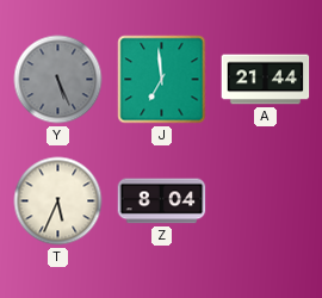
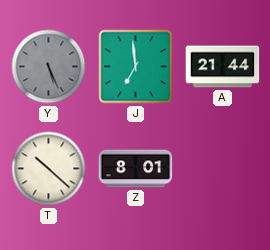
T: 5:34 -> 10:22 (49, 169)
Z: 8:04 -> 8:01 (136, 169)
